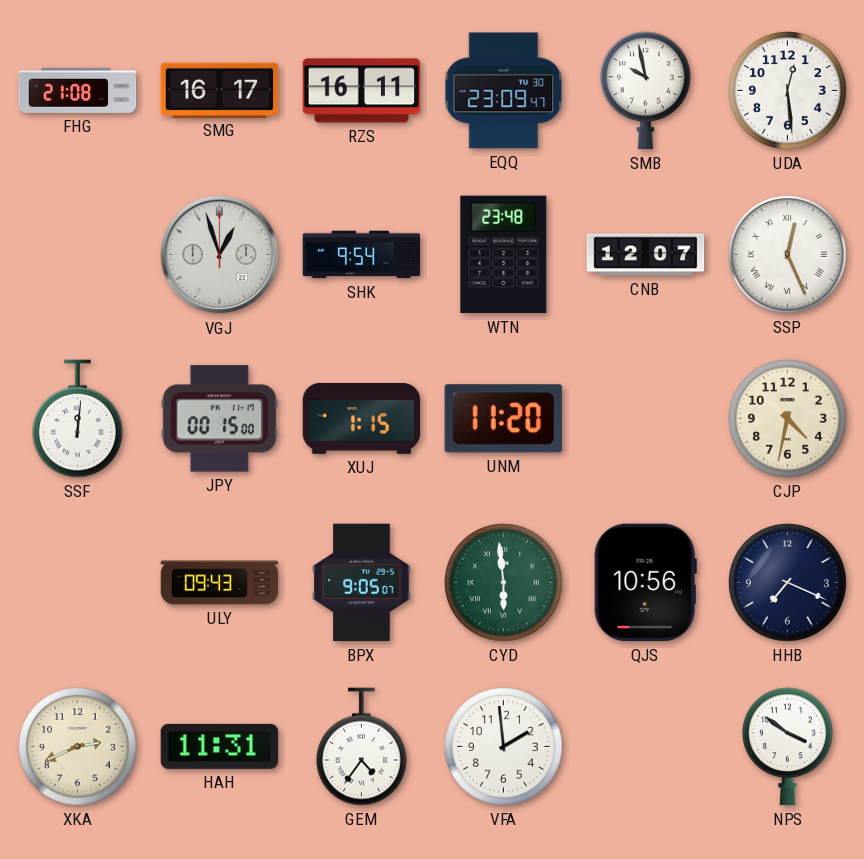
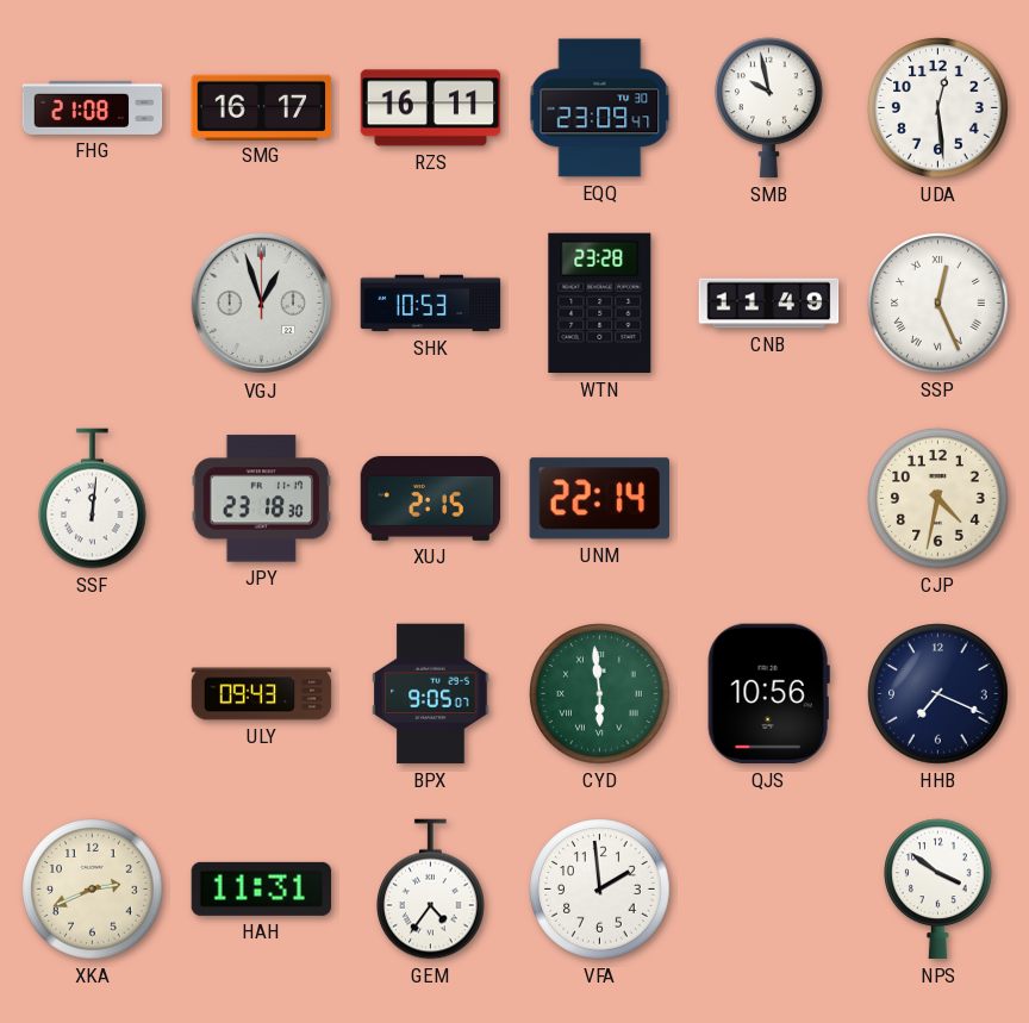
SHK: 9:54 -> 10:53 (431, 304)
WTN: 23:48 -> 23:28 (600, 304)
CNB: 12:07 -> 11:49 (769, 304)
JPY: 00:15 -> 23:18 (262, 499)
XUJ: 1:15 -> 2:15 (431, 498)
UNM: 11:20 -> 22:14 (599, 499)
